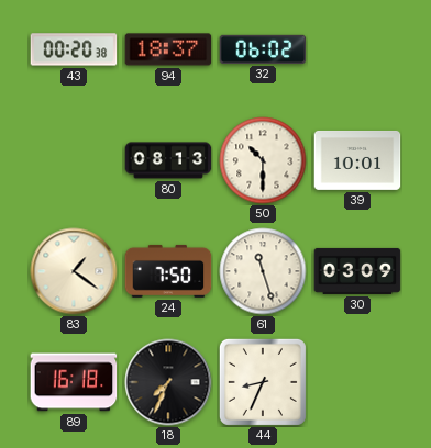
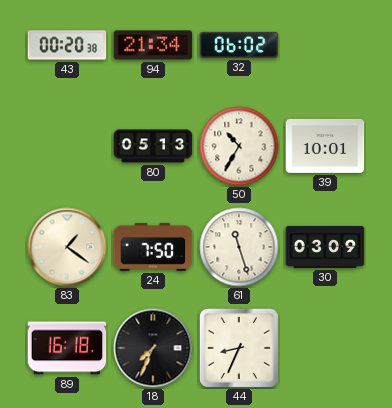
94: 18:37 -> 21:34 (153, 45)
80: 08:13 -> 05:13 (153, 146)
50: 10:30 -> 10:35 (239, 146)
